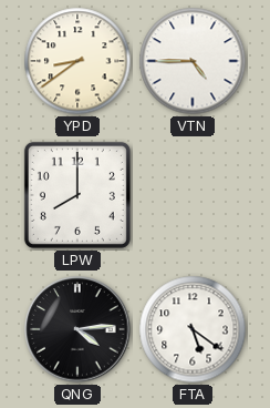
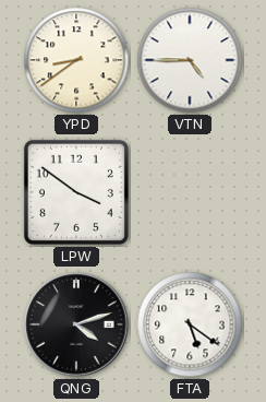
LPW: 8:00 -> 3:51 (76, 192)
QNG: 4:14 -> 4:12 (76, 324)
